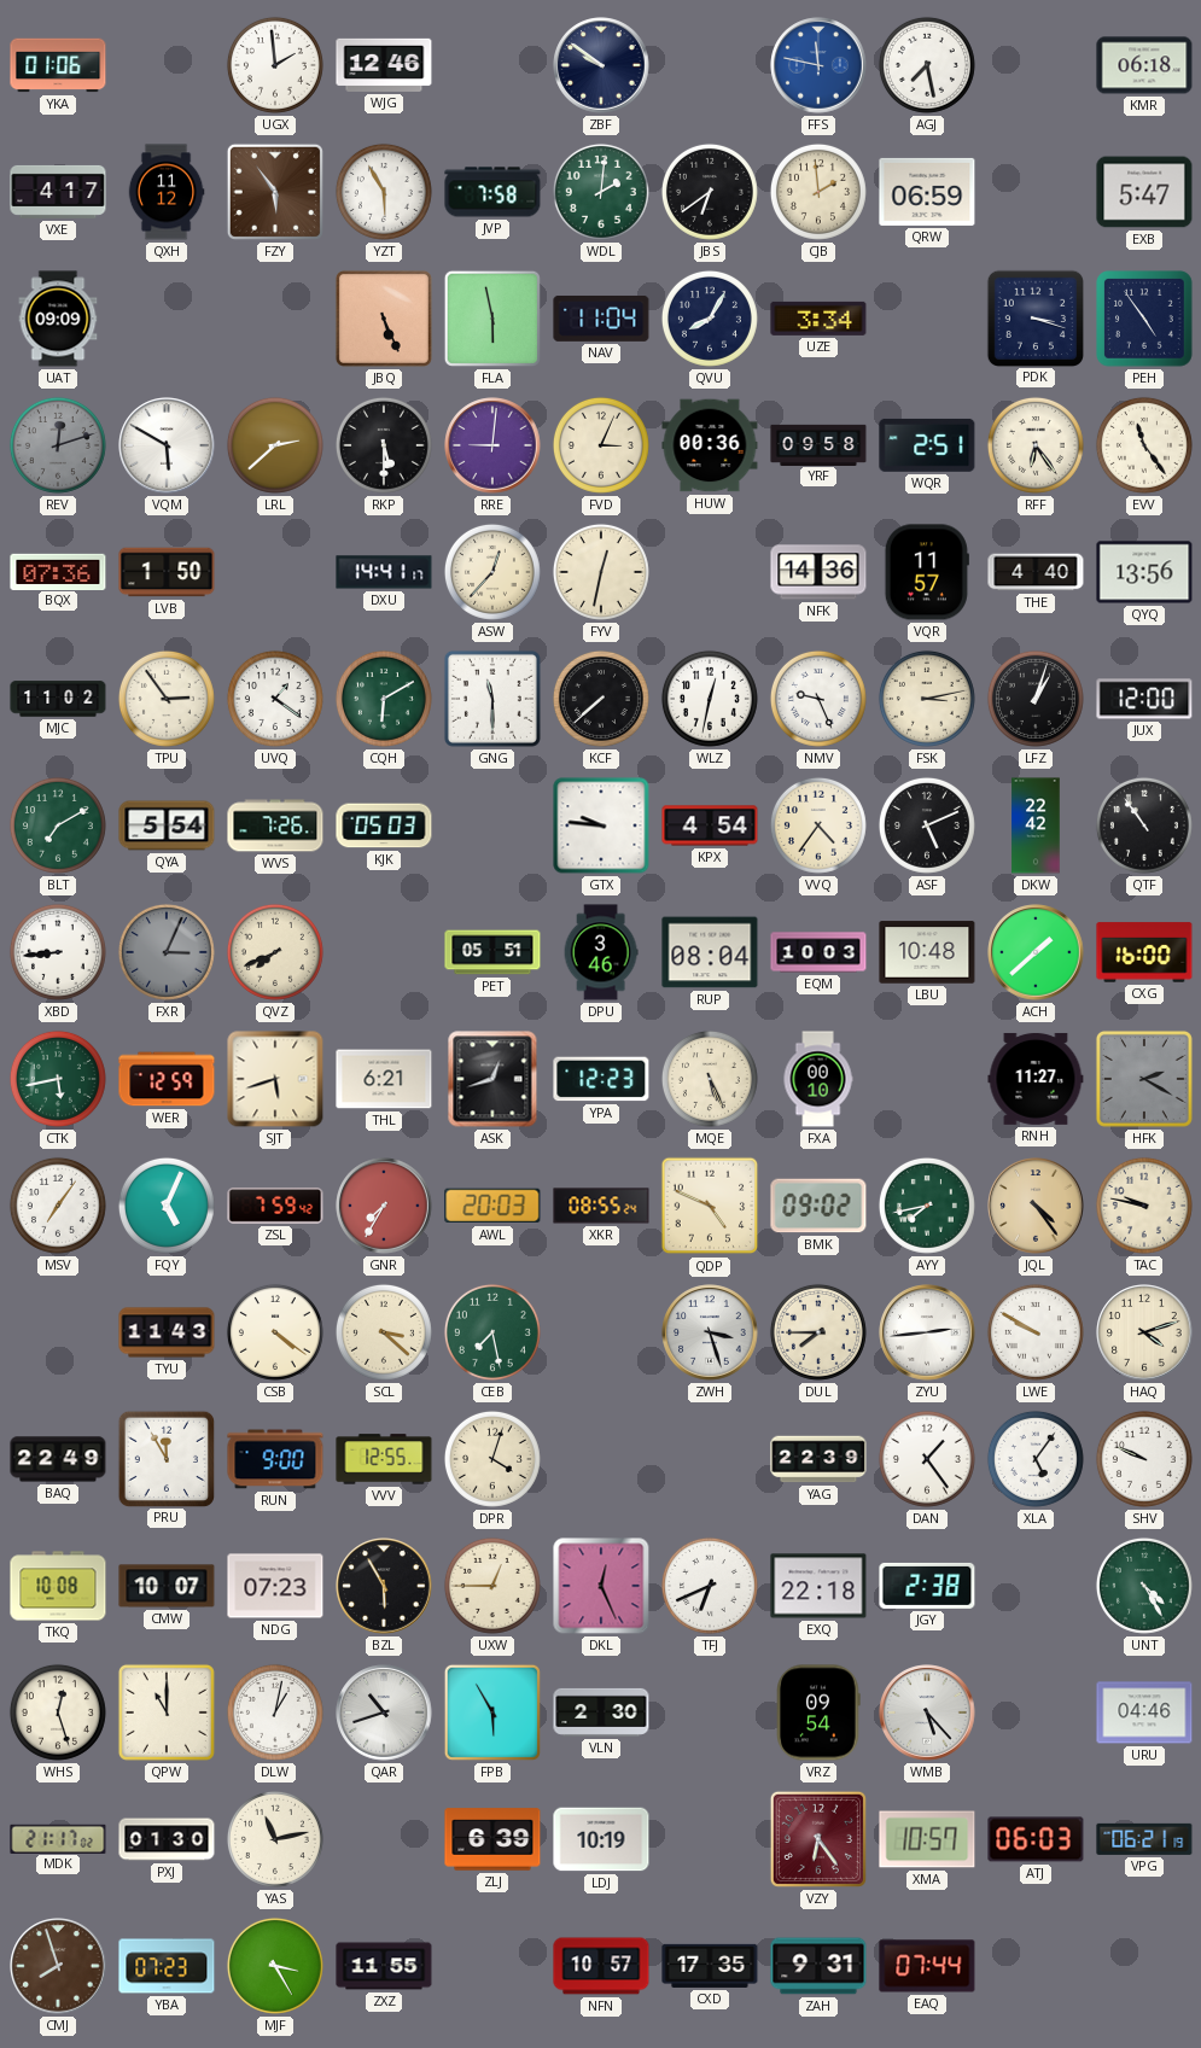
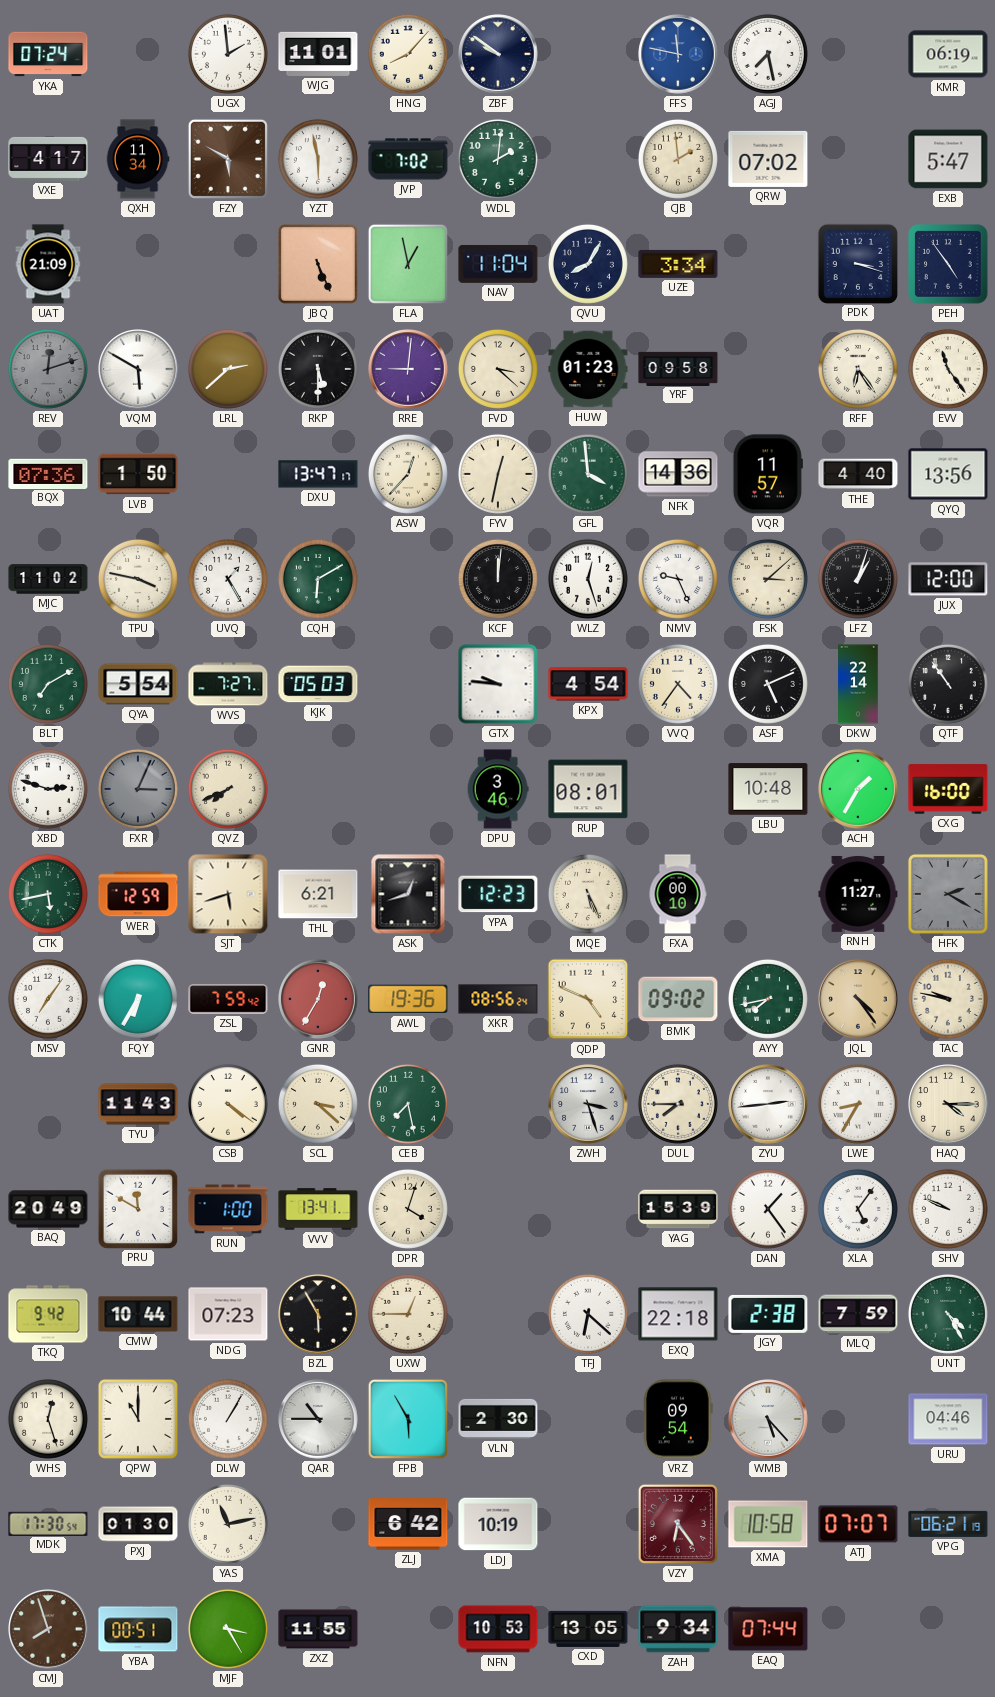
YKA: 01:06 -> 07:24 (48, 54)
WJG: 12:46 -> 11:01 (318, 54)
HNG: none -> 8:07 (408, 54)
KMR: 06:18 -> 06:19 (948, 54)
QXH: 11:12 -> 11:34 (138, 159)
FZY: 5:54 -> 5:50 (228, 159)
YZT: 5:55 -> 5:58 (318, 159)
JVP: 7:58 -> 7:02 (408, 159)
JBS: 6:39 -> none (710, 192)
QRW: 06:59 -> 07:02 (768, 159)
UAT: 09:09 -> 21:09 (48, 264)
FLA: 5:58 -> 12:58 (408, 264)
FVD: 3:04 -> 3:22 (498, 369)
HUW: 00:36 -> 01:23 (588, 369)
WQR: 2:51 -> none (927, 445)
DXU: 14:41 -> 13:47 (318, 474)
GFL: none -> 3:59 (588, 474)
TPU: 2:54 -> 3:47 (138, 579)
UVQ: 1:21 -> 1:25 (228, 579)
GNG: 11:30 -> none (492, 699)
KCF: 7:38 -> 12:01 (498, 579)
WLZ: 12:32 -> 12:27 (588, 579)
FSK: 3:13 -> 3:08 (768, 579)
WVS: 7:26 -> 7:27 (228, 684)
DKW: 22:42 -> 22:14 (858, 684)
XBD: 8:44 -> 2:48 (48, 789)
PET: 05:51 -> none (492, 952)
RUP: 08:04 -> 08:01 (588, 789)
EQM: 10:03 -> none (818, 952)
ACH: 1:38 -> 1:35 (858, 789)
FQY: 5:04 -> 6:35 (138, 999)
GNR: 7:35 -> 12:35 (318, 999)
AWL: 20:03 -> 19:36 (408, 999)
XKR: 08:55 -> 08:56 (498, 999)
LWE: 9:50 -> 8:35 (858, 1104)
HAQ: 4:12 -> 4:15 (948, 1104)
BAQ: 22:49 -> 20:49 (48, 1209)
PRU: 11:55 -> 11:50 (137, 1208)
RUN: 9:00 -> 1:00 (228, 1209)
VVV: 12:55 -> 13:41 (318, 1209)
YAG: 22:39 -> 15:39 (678, 1209)
TKQ: 10:08 -> 9:42 (48, 1314)
CMW: 10:07 -> 10:44 (138, 1314)
DKL: 12:26 -> none (601, 1586)
TFJ: 6:41 -> 6:22 (588, 1314)
MLQ: none -> 7:59 (858, 1314)
DLW: 1:02 -> 1:05 (228, 1419)
QAR: 10:42 -> 10:45 (318, 1419)
MDK: 21:17 -> 17:30 (48, 1523)
ZLJ: 6:39 -> 6:42 (408, 1524)
XMA: 10:57 -> 10:58 (768, 1524)
ATJ: 06:03 -> 07:07 (858, 1524)
YBA: 07:23 -> 00:51 (138, 1629)
NFN: 10:57 -> 10:53 (498, 1629)
CXD: 17:35 -> 13:05 (588, 1629)
ZAH: 9:31 -> 9:34 (678, 1629)
